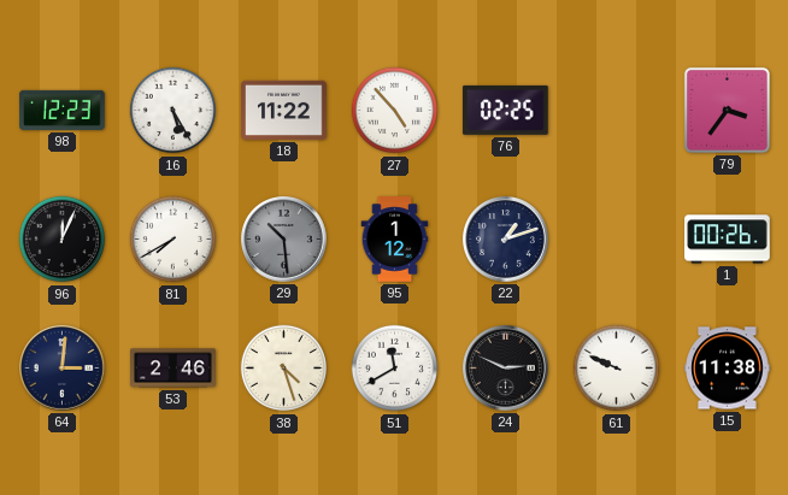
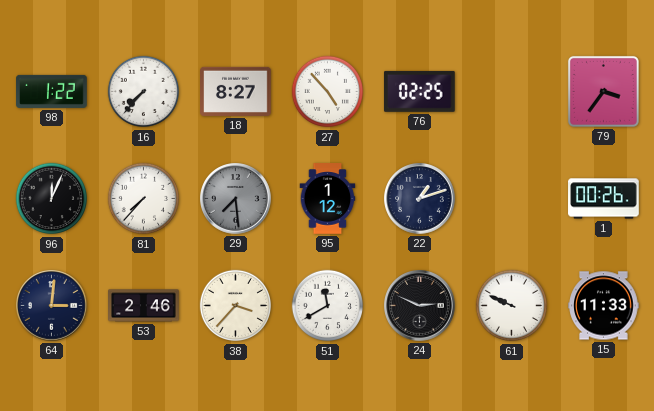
98: 12:23 -> 1:22 (52, 91)
16: 5:25 -> 7:37 (144, 92)
18: 11:22 -> 8:27 (236, 91)
81: 7:40 -> 7:37 (144, 199)
29: 10:29 -> 7:29 (236, 199)
38: 4:27 -> 3:37 (236, 306)
15: 11:38 -> 11:33 (604, 306)
